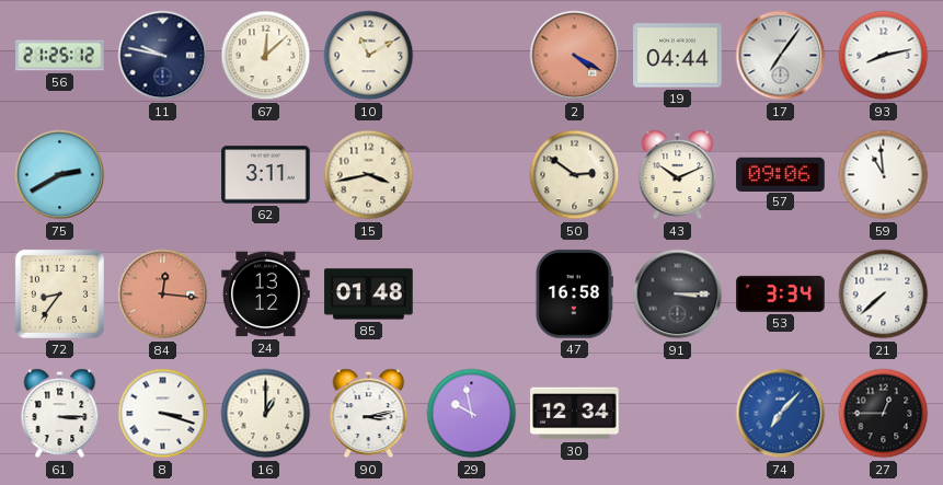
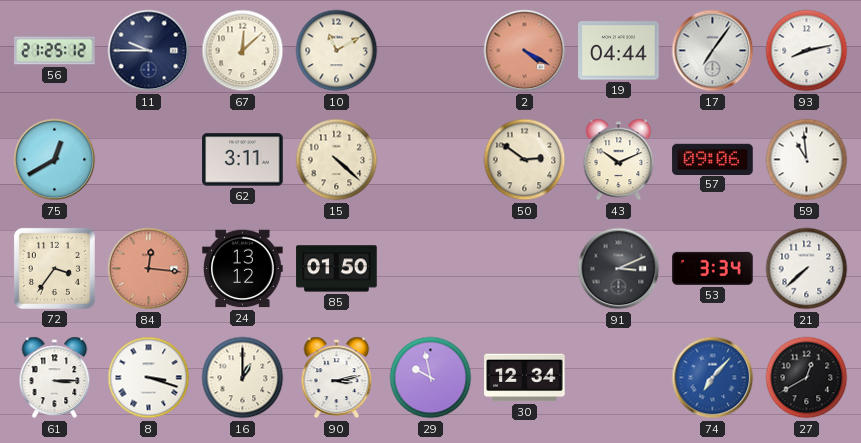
11: 9:47 -> 9:45 (149, 51)
75: 2:40 -> 12:40 (55, 160)
15: 3:43 -> 4:22 (337, 160)
72: 8:36 -> 3:36 (54, 268)
85: 01:48 -> 01:50 (337, 269)
47: 16:58 -> none (574, 295)
91: 3:15 -> 3:11 (619, 269)
27: 12:45 -> 12:40 (807, 378)
